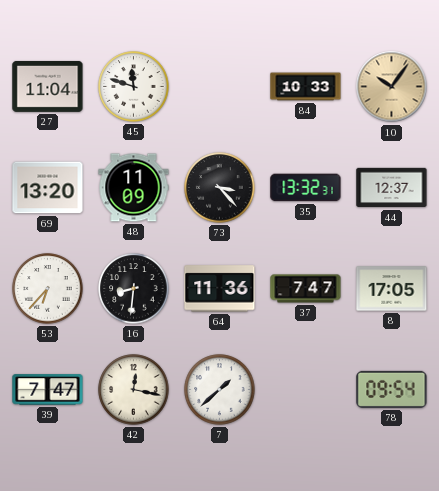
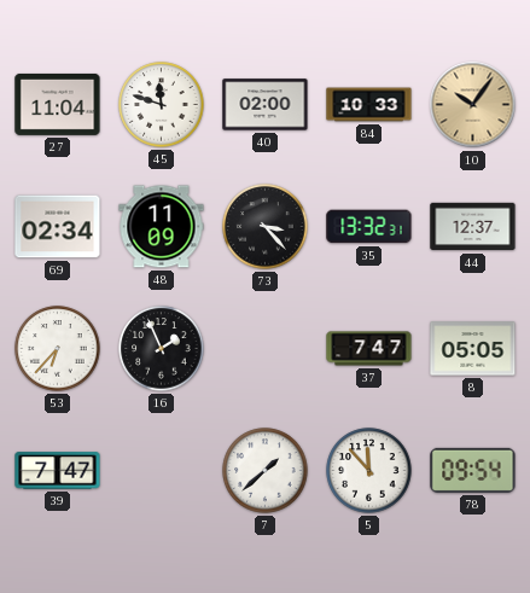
40: none -> 02:00 (266, 105)
69: 13:20 -> 02:34 (58, 227)
16: 8:31 -> 1:56 (162, 349)
64: 11:36 -> none (220, 289)
8: 17:05 -> 05:05 (473, 349)
42: 12:17 -> none (134, 390)
5: none -> 11:53 (369, 471)
